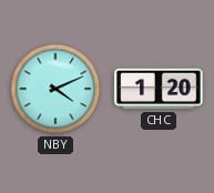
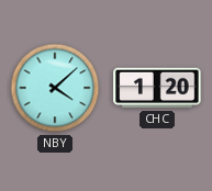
NBY: 4:11 -> 4:08 (55, 88)
